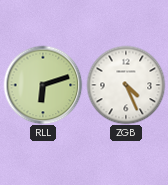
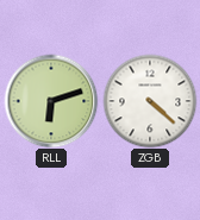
ZGB: 4:26 -> 4:22 (150, 101)
